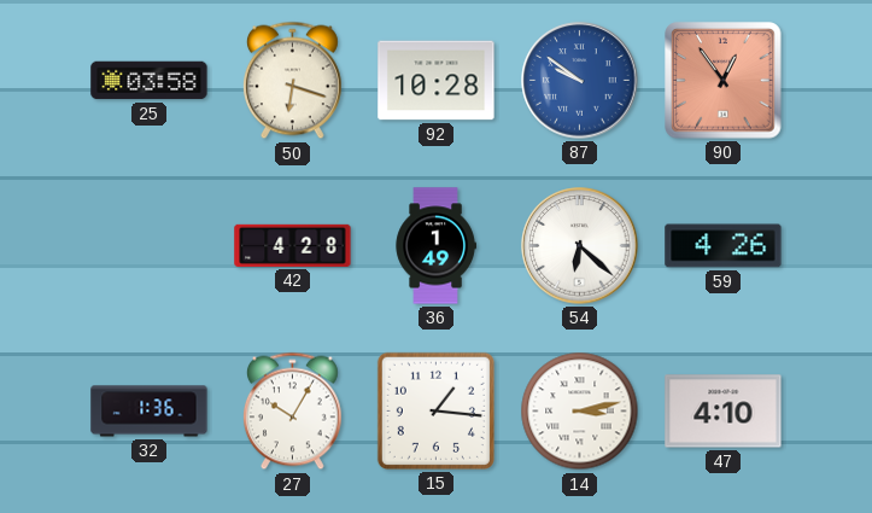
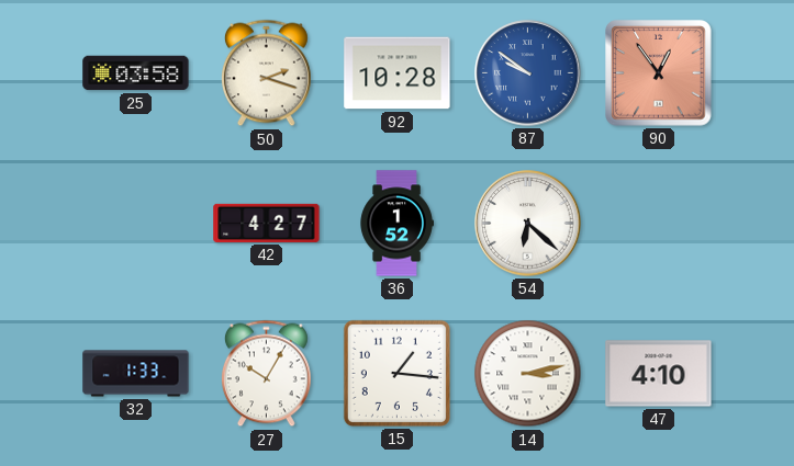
50: 6:18 -> 2:18 (266, 73)
42: 4:28 -> 4:27 (267, 223)
36: 1:49 -> 1:52 (396, 224)
59: 4:26 -> none (724, 246)
32: 1:36 -> 1:33 (136, 374)
